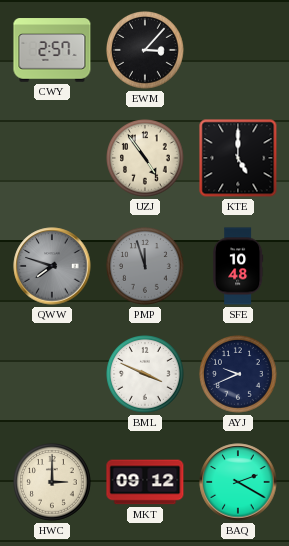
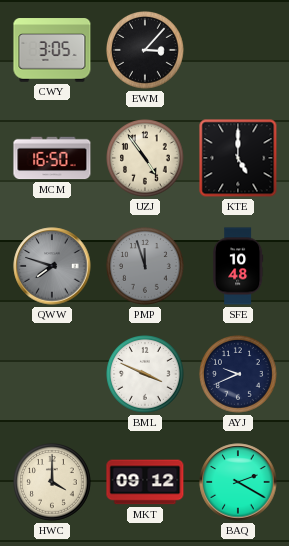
CWY: 2:57 -> 3:05 (52, 50)
MCM: none -> 16:50 (52, 158)
HWC: 3:00 -> 4:00 (53, 483)
